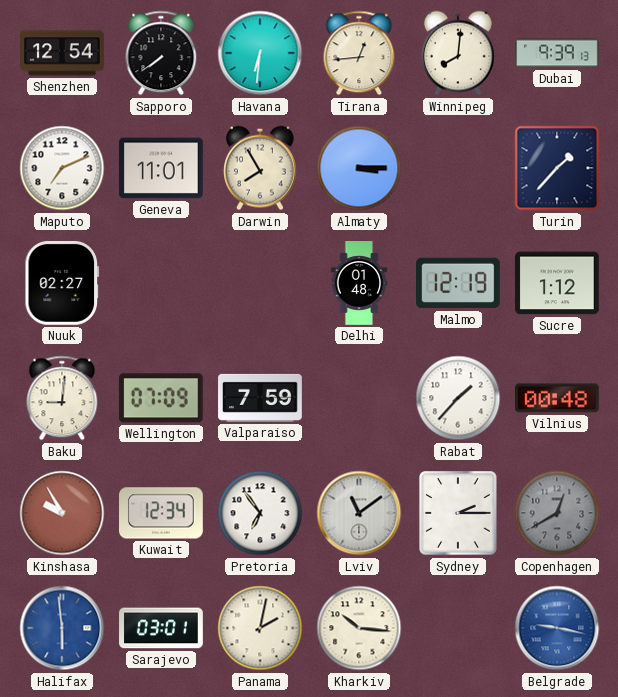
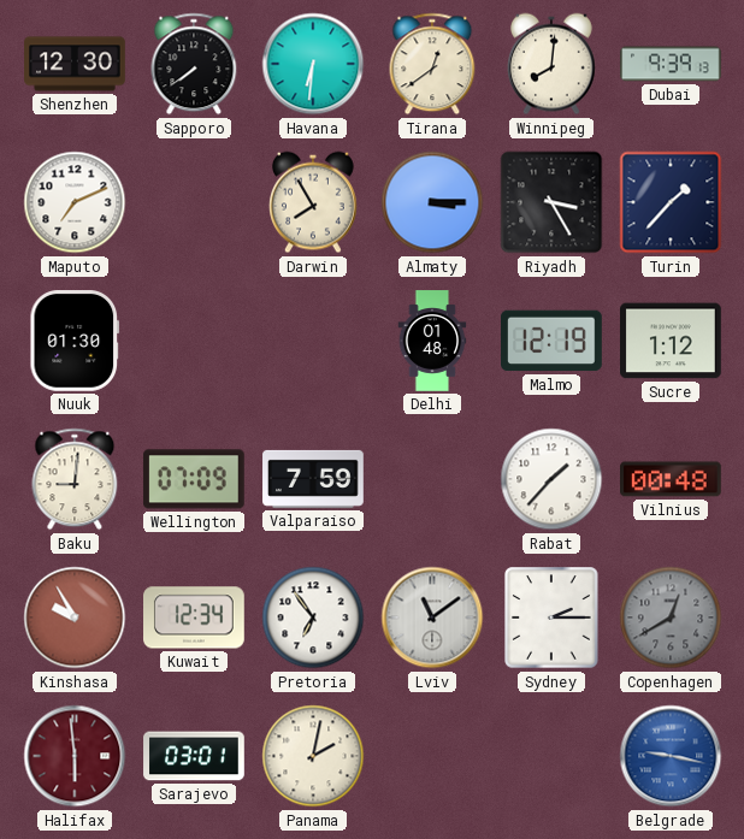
Shenzhen: 12:54 -> 12:30 (75, 64)
Tirana: 12:44 -> 12:39 (432, 64)
Geneva: 11:01 -> none (162, 168)
Riyadh: none -> 3:25 (551, 202)
Nuuk: 02:27 -> 01:30 (75, 342)
Halifax dial: blue -> burgundy (75, 756)
Kharkiv: 10:16 -> none (359, 628)
